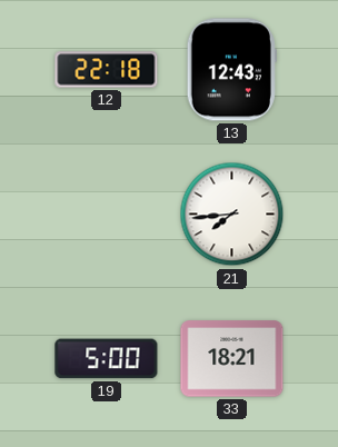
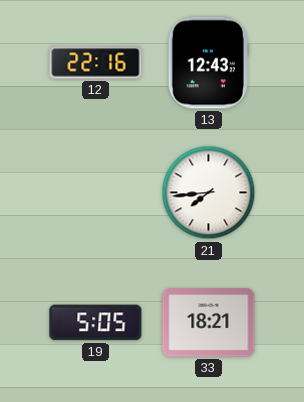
12: 22:18 -> 22:16 (96, 63)
19: 5:00 -> 5:05 (96, 323)
